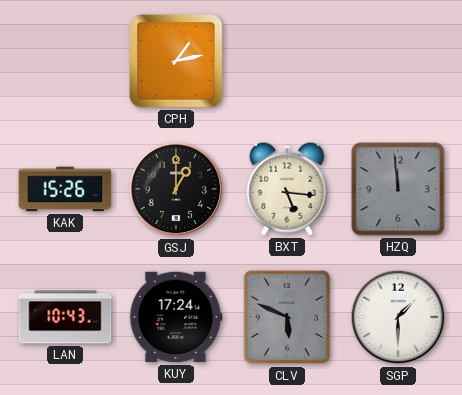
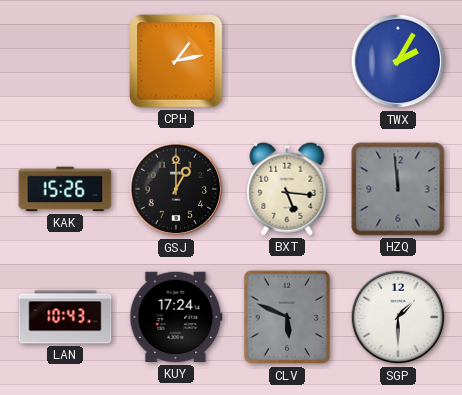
TWX: none -> 2:05 (398, 61)
